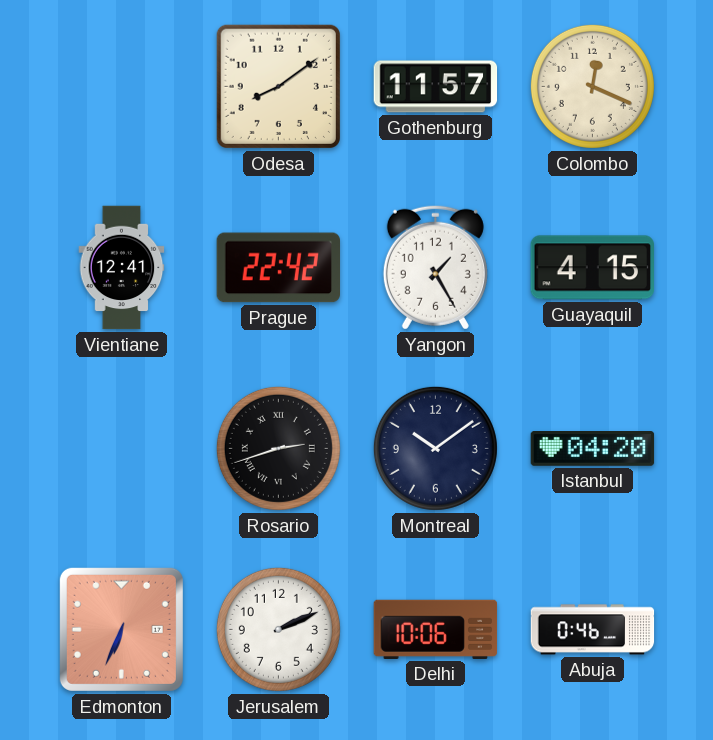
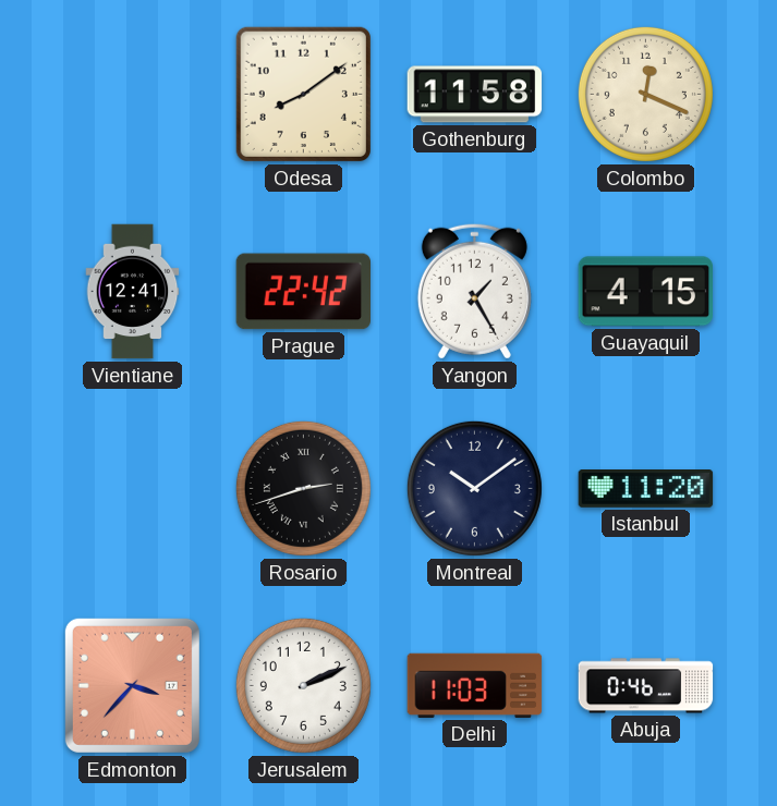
Gothenburg: 11:57 -> 11:58 (475, 95)
Istanbul: 04:20 -> 11:20 (646, 489)
Edmonton: 6:34 -> 3:37 (132, 685)
Delhi: 10:06 -> 11:03 (475, 685)
